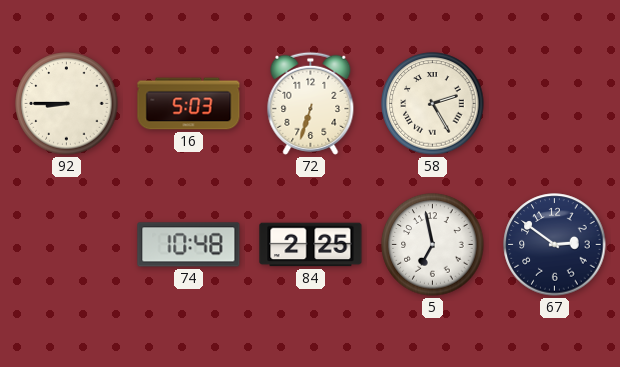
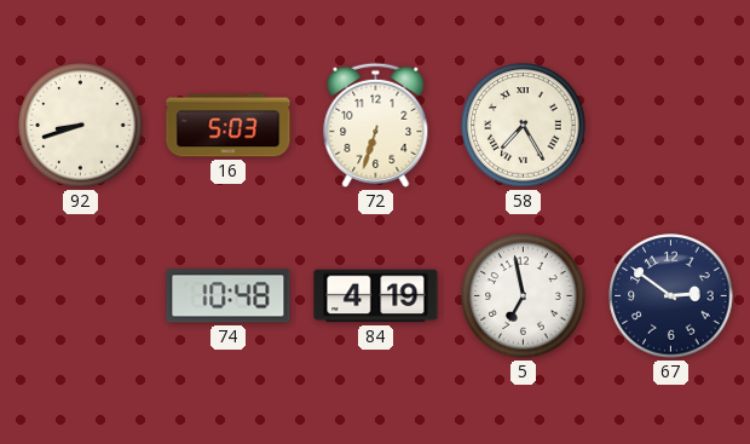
92: 8:45 -> 8:42 (81, 126)
58: 2:25 -> 7:25 (524, 126)
84: 2:25 -> 4:19 (376, 296)
